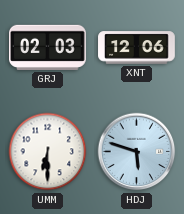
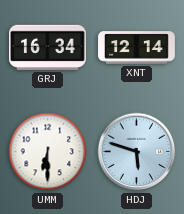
GRJ: 02:03 -> 16:34 (48, 47)
XNT: 12:06 -> 12:14 (137, 48)
